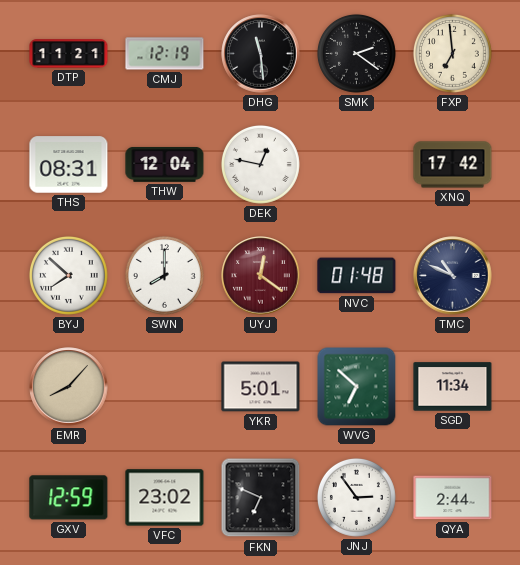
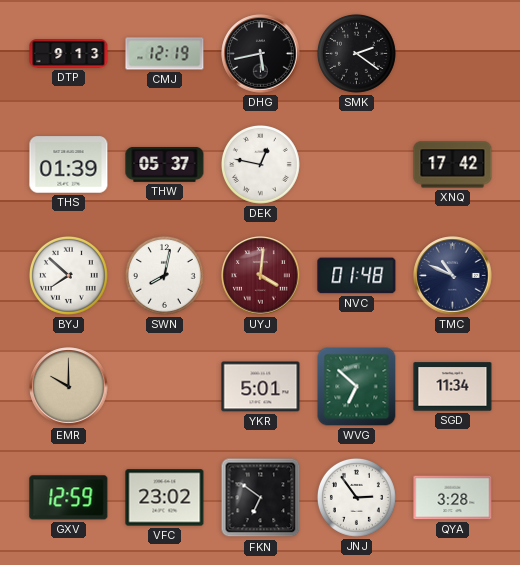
DTP: 11:21 -> 9:13 (69, 54)
DHG: 11:29 -> 5:43 (261, 54)
FXP: 6:59 -> none (452, 53)
THS: 08:31 -> 01:39 (69, 165)
THW: 12:04 -> 05:37 (165, 164)
SWN: 8:00 -> 8:02 (164, 275)
UYJ: 12:21 -> 4:01 (261, 276)
EMR: 8:07 -> 10:00 (69, 387)
FKN: 6:49 -> 6:51 (261, 498)
QYA: 2:44 -> 3:28 (453, 498)
